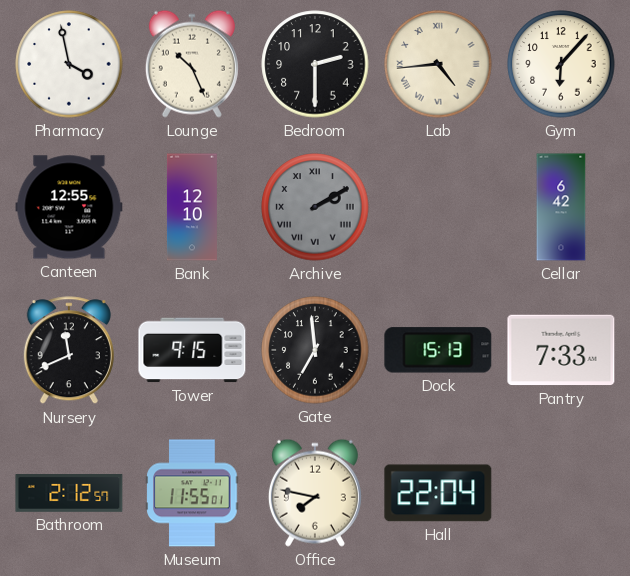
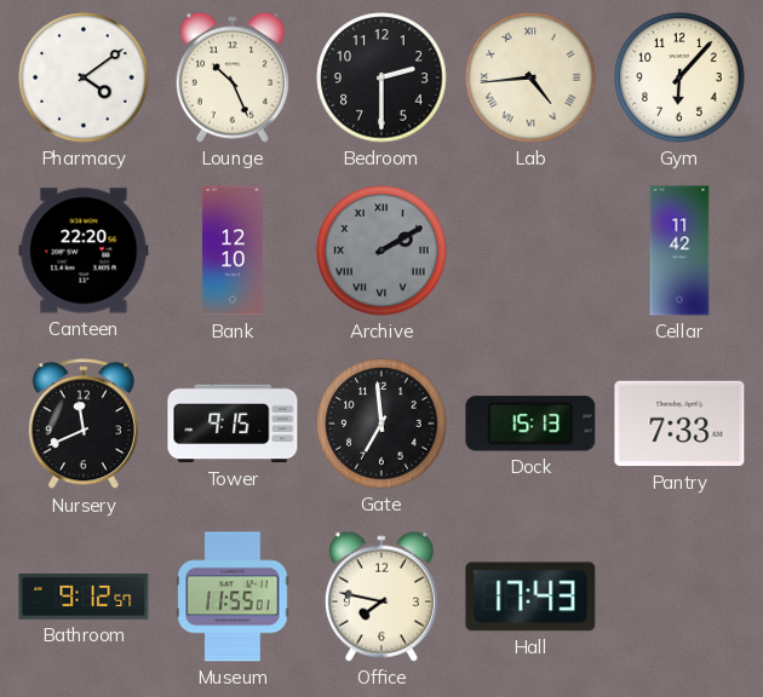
Pharmacy: 3:58 -> 4:09 (84, 77)
Canteen: 12:55 -> 22:20 (84, 250)
Cellar: 6:42 -> 11:42 (679, 250)
Bathroom: 2:12 -> 9:12 (84, 598)
Hall: 22:04 -> 17:43 (530, 597)
